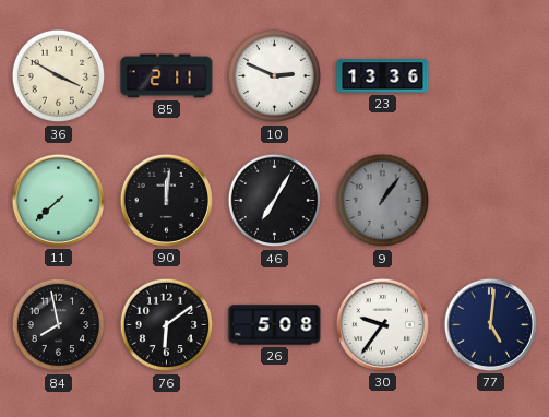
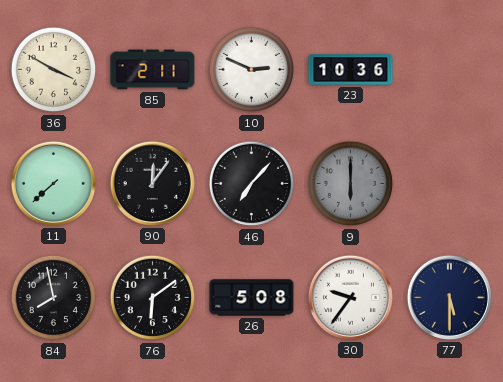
23: 13:36 -> 10:36 (351, 70)
90: 12:01 -> 12:06 (152, 183)
46: 7:05 -> 7:07 (252, 184)
9: 1:06 -> 6:00 (351, 184)
77: 5:01 -> 5:30 (449, 297)
